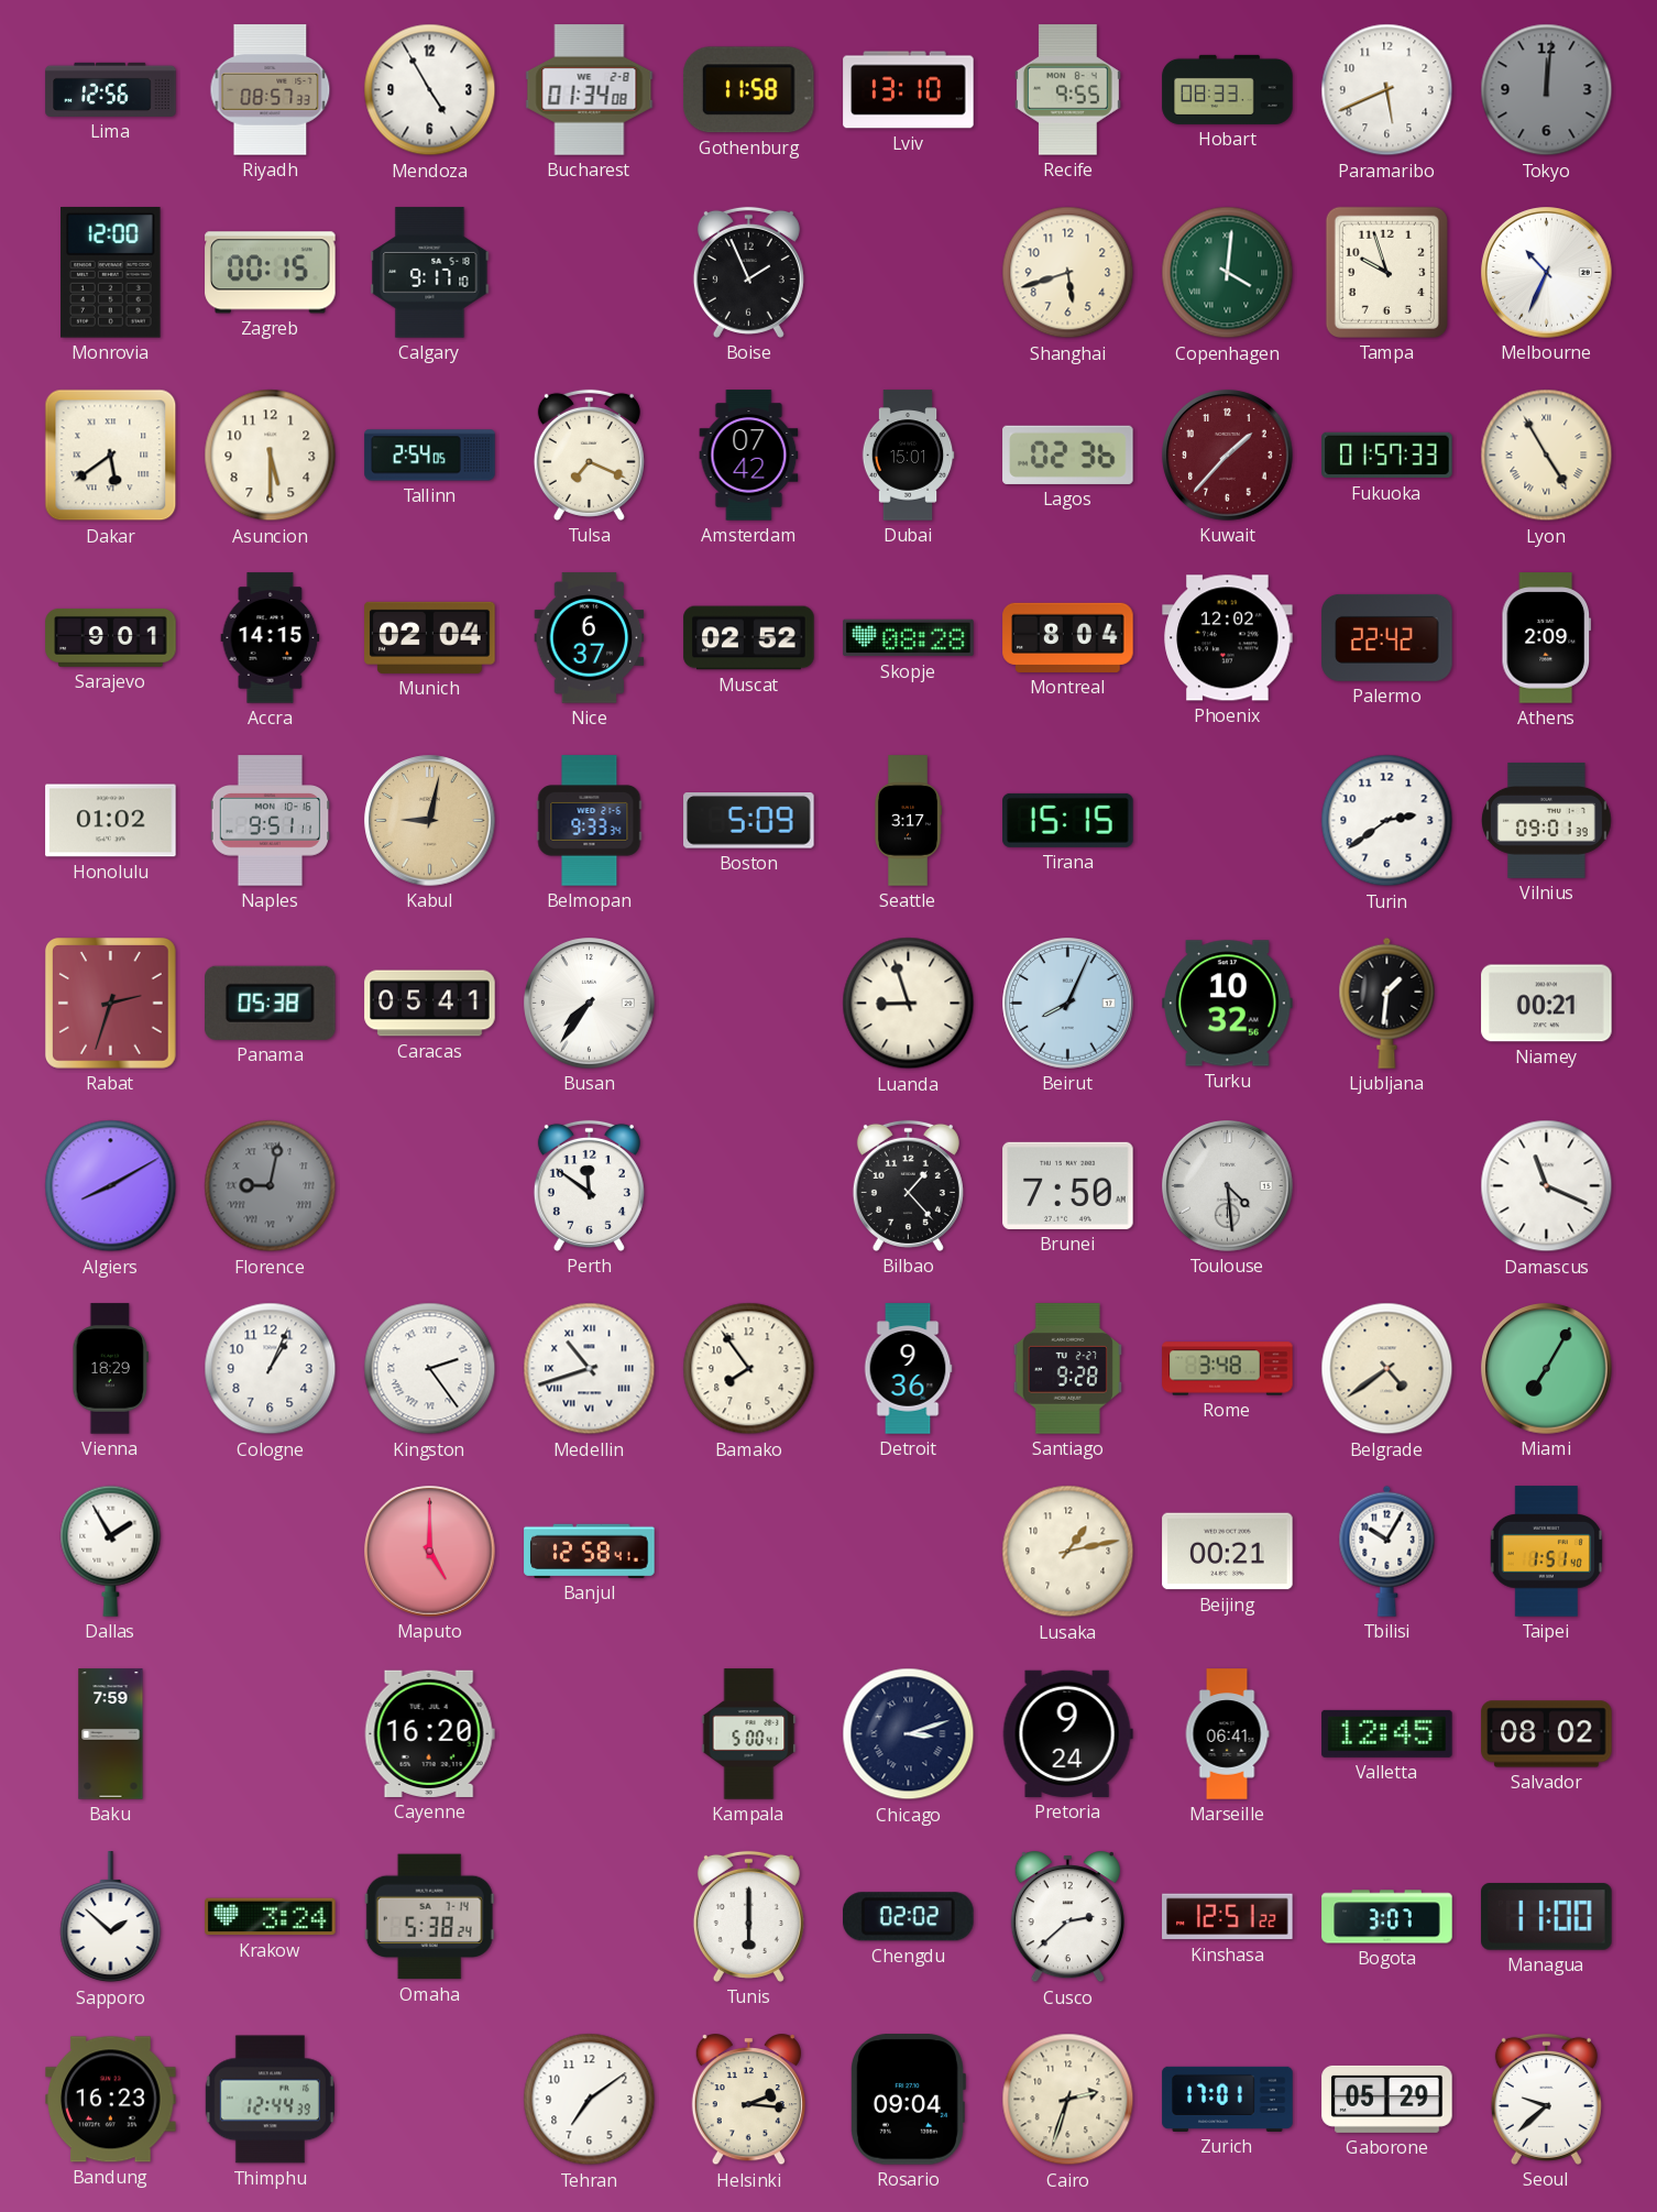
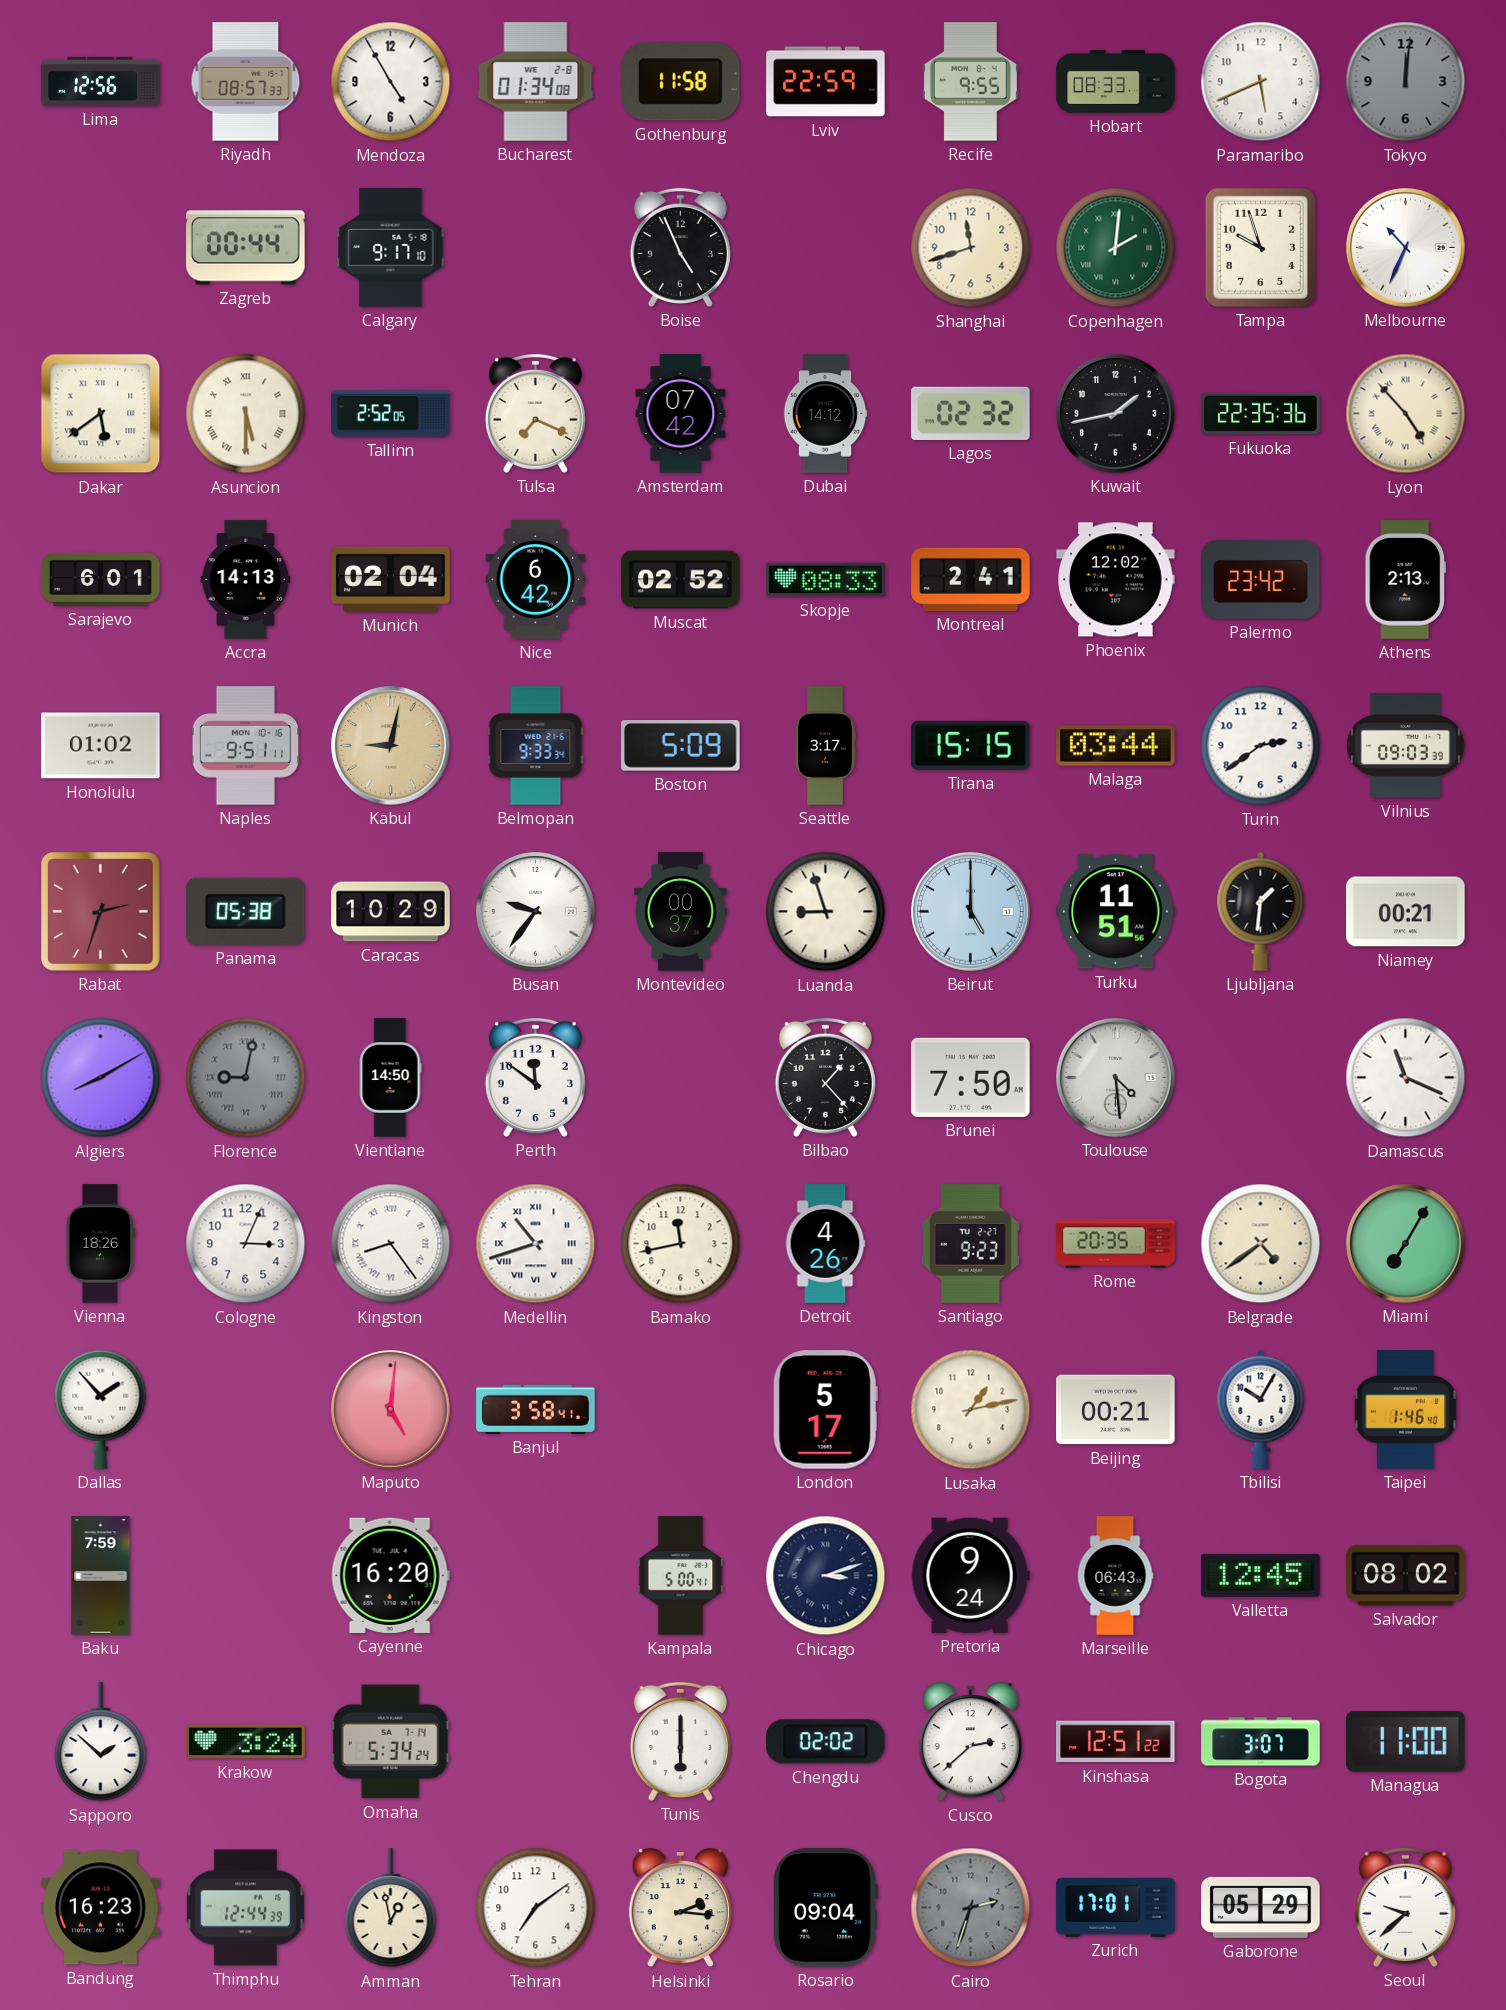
Lviv: 13:10 -> 22:59 (826, 82)
Monrovia: 12:00 -> none (111, 273)
Zagreb: 00:15 -> 00:44 (246, 248)
Boise: 1:56 -> 4:56 (680, 247)
Shanghai: 5:42 -> 11:42 (971, 248)
Copenhagen: 4:01 -> 2:01 (1116, 248)
Asuncion numerals: Arabic -> Roman (246, 414)
Tallinn: 2:54 -> 2:52 (391, 414)
Dubai: 15:01 -> 14:12 (825, 414)
Lagos: 02:36 -> 02:32 (971, 413)
Kuwait: 1:37 -> 1:43 (1116, 414)
Kuwait dial: burgundy -> black (1116, 414)
Fukuoka: 01:57 -> 22:35 (1261, 414)
Lyon: 4:55 -> 4:53 (1406, 414)
Sarajevo: 9:01 -> 6:01 (101, 579)
Accra: 14:15 -> 14:13 (246, 580)
Nice: 6:37 -> 6:42 (536, 580)
Skopje: 08:28 -> 08:33 (826, 580)
Montreal: 8:04 -> 2:41 (971, 579)
Palermo: 22:42 -> 23:42 (1261, 579)
Athens: 2:09 -> 2:13 (1406, 580)
Malaga: none -> 03:44 (1116, 746)
Vilnius: 09:01 -> 09:03 (1406, 745)
Caracas: 05:41 -> 10:29 (391, 912)
Busan: 7:36 -> 9:36 (536, 912)
Montevideo: none -> 00:37 (681, 912)
Beirut: 8:04 -> 5:00 (971, 912)
Turku: 10:32 -> 11:51 (1116, 912)
Vientiane: none -> 14:50 (390, 1078)
Vienna: 18:29 -> 18:26 (100, 1244)
Cologne: 1:04 -> 3:04 (246, 1244)
Kingston: 2:24 -> 8:24 (391, 1244)
Bamako: 7:54 -> 11:43 (681, 1244)
Detroit: 9:36 -> 4:26 (825, 1244)
Santiago: 9:28 -> 9:23 (970, 1244)
Rome: 3:48 -> 20:35 (1116, 1244)
Dallas: 1:55 -> 1:53 (101, 1409)
Maputo: 5:00 -> 5:01 (391, 1410)
Banjul: 12:58 -> 3:58 (536, 1409)
London: none -> 5:17 (825, 1410)
Taipei: 1:51 -> 1:46 (1405, 1410)
Marseille: 06:41 -> 06:43 (1115, 1576)
Omaha: 5:38 -> 5:34 (390, 1742)
Amman: none -> 12:58 (391, 1908)
Cairo dial: cream -> grey (971, 1908)
